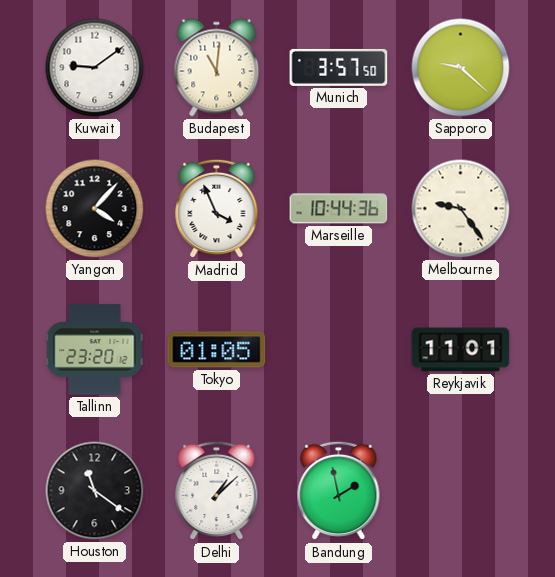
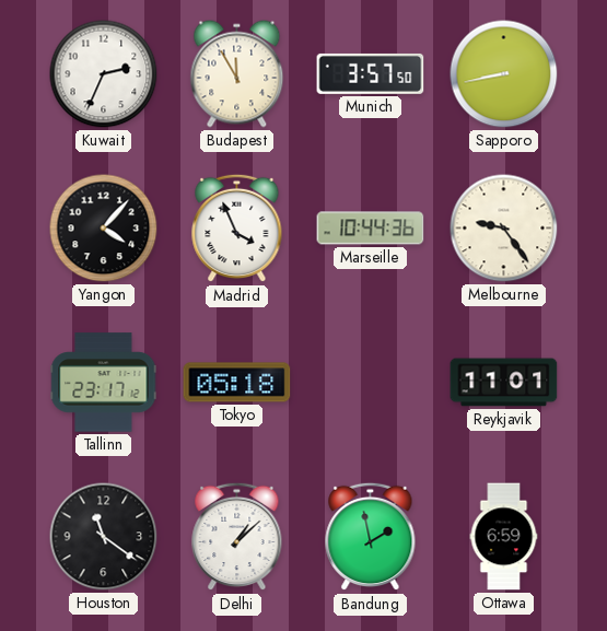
Kuwait: 9:09 -> 2:34 (104, 74)
Budapest: 11:01 -> 11:55 (237, 74)
Sapporo: 9:22 -> 8:43 (504, 74)
Tallinn: 23:20 -> 23:17 (104, 383)
Tokyo: 01:05 -> 05:18 (237, 383)
Ottawa: none -> 6:59 (504, 537)
